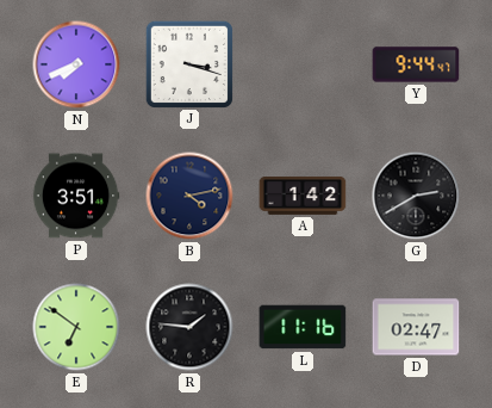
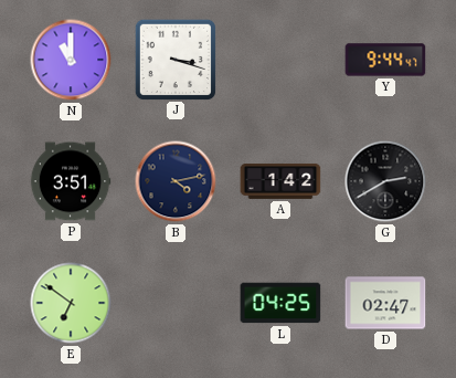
N: 7:41 -> 11:00 (71, 60)
R: 1:46 -> none (189, 327)
L: 11:16 -> 04:25 (280, 303)
